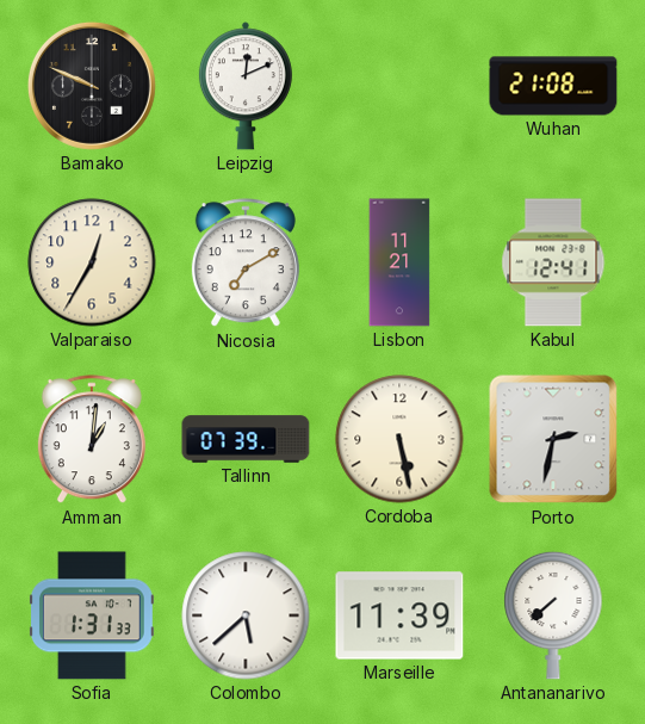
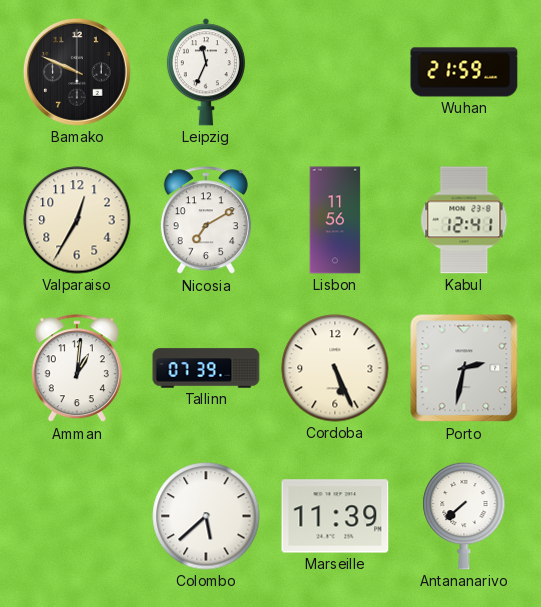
Leipzig: 12:11 -> 11:34 (206, 72)
Wuhan: 21:08 -> 21:59 (464, 72)
Lisbon: 11:21 -> 11:56 (335, 220)
Cordoba: 5:28 -> 5:26 (335, 368)
Sofia: 1:31 -> none (92, 615)
